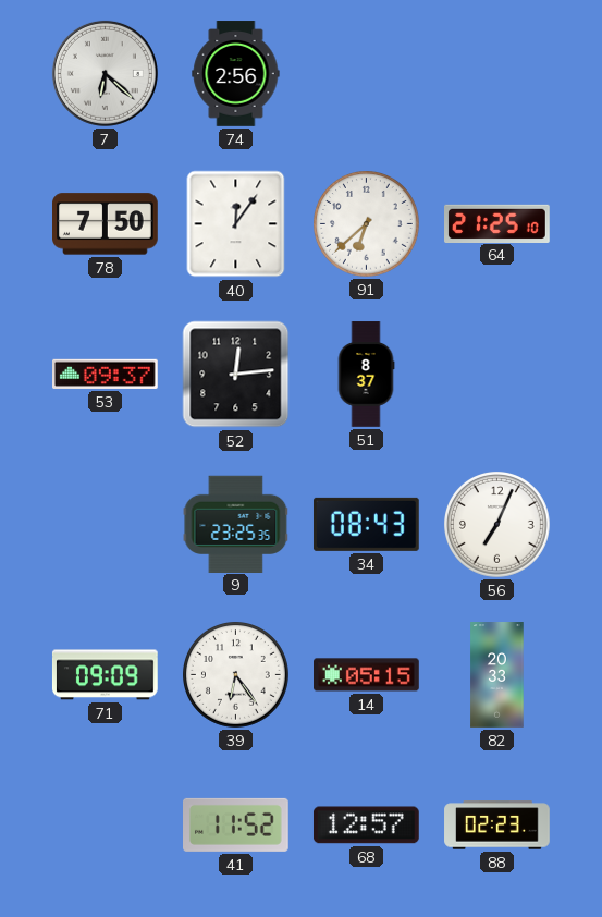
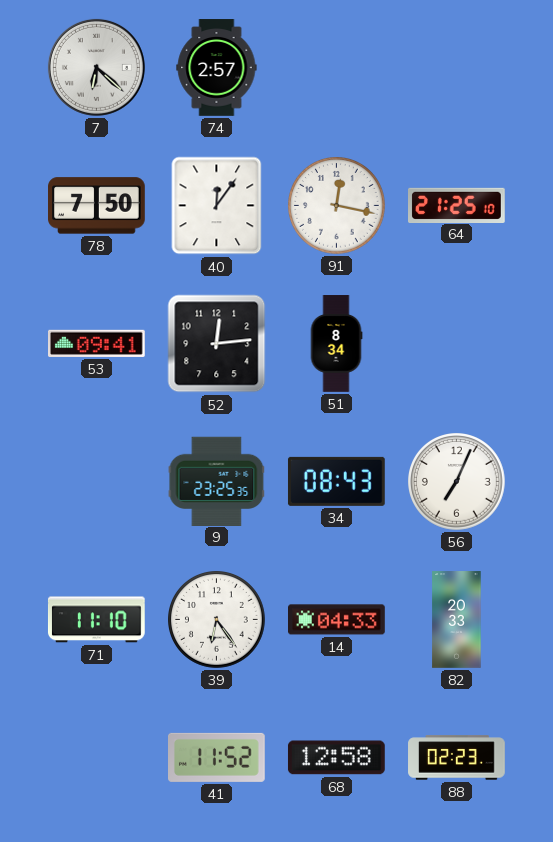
74: 2:56 -> 2:57 (217, 68)
91: 6:38 -> 12:17 (337, 206)
53: 09:37 -> 09:41 (97, 343)
51: 8:37 -> 8:34 (336, 344)
71: 09:09 -> 11:10 (96, 620)
14: 05:15 -> 04:33 (337, 620)
68: 12:57 -> 12:58 (336, 758)
